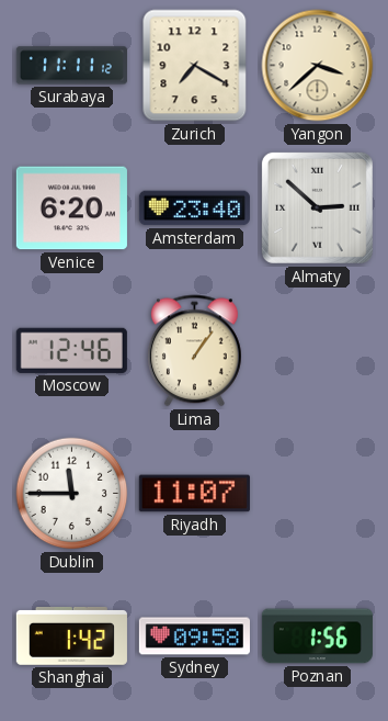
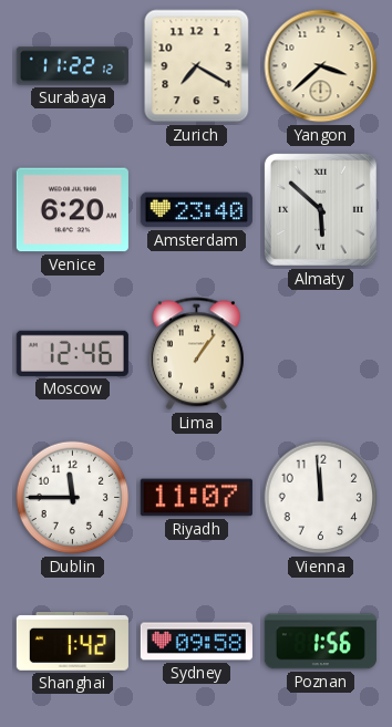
Surabaya: 11:11 -> 11:22 (72, 66)
Almaty: 2:52 -> 5:52 (320, 209)
Vienna: none -> 11:59 (321, 498)
